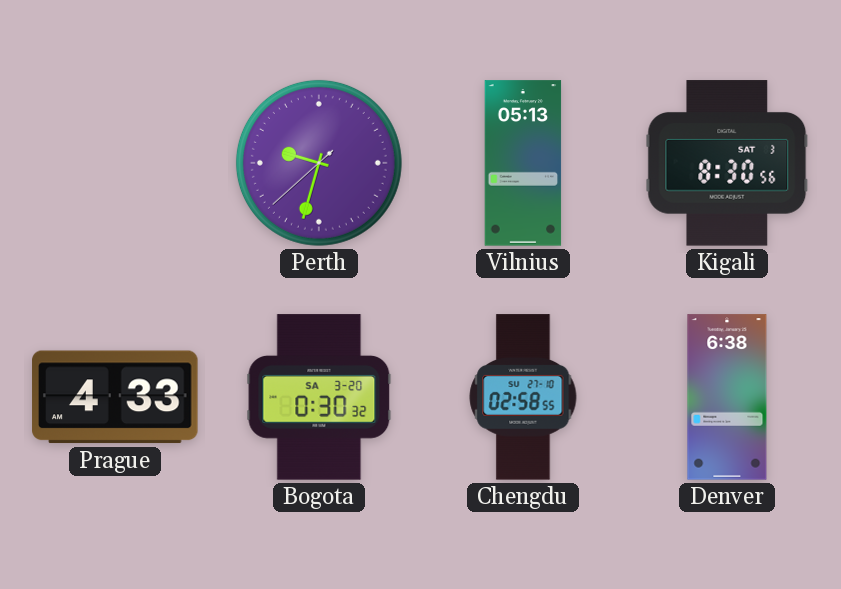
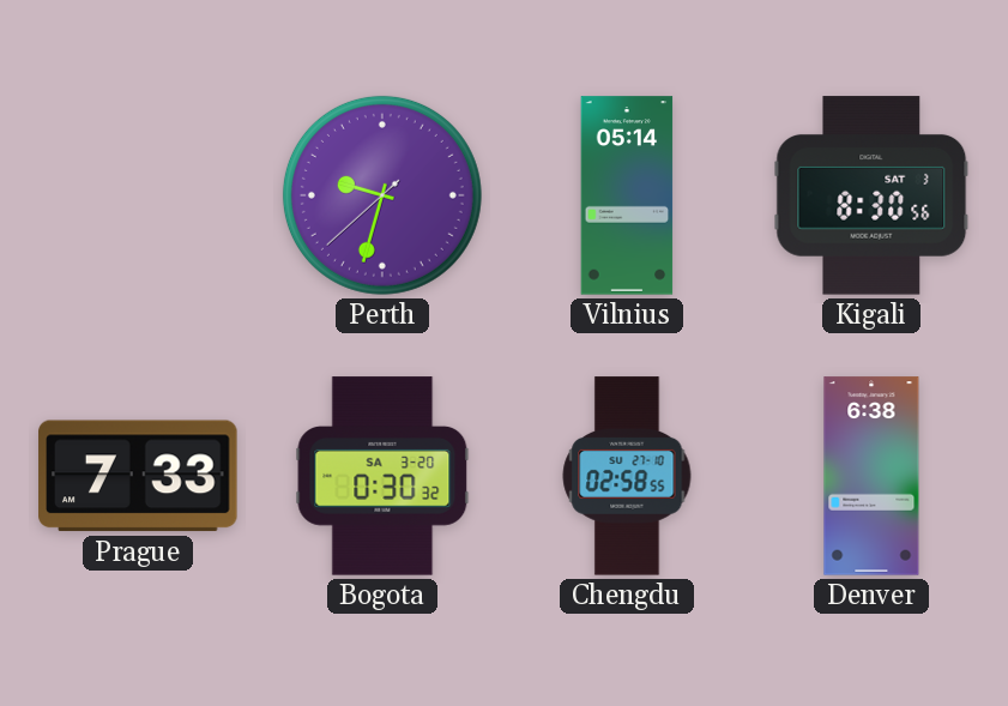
Vilnius: 05:13 -> 05:14 (627, 195)
Prague: 4:33 -> 7:33 (138, 476)
